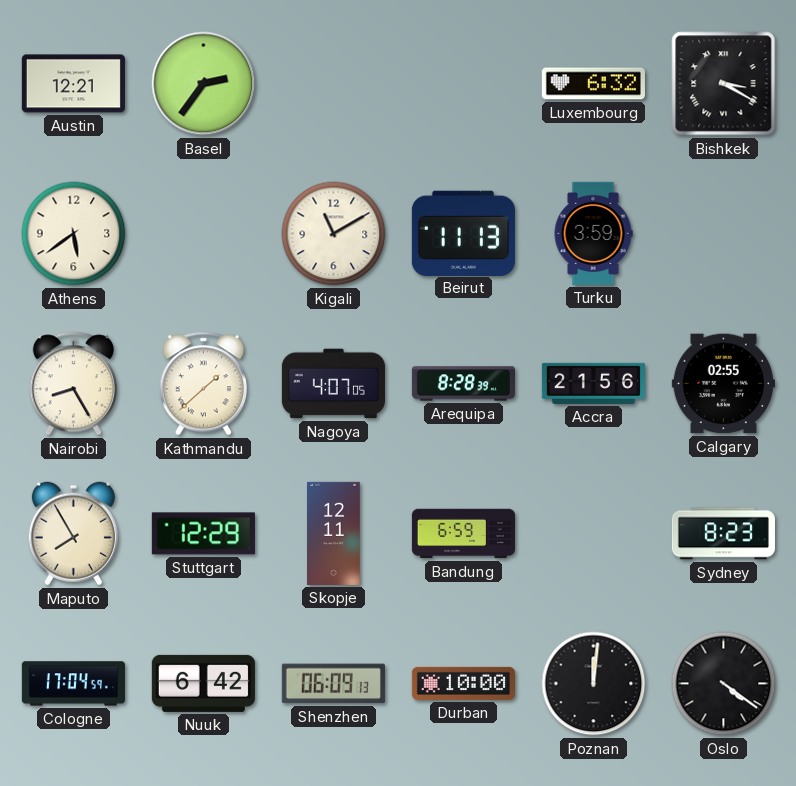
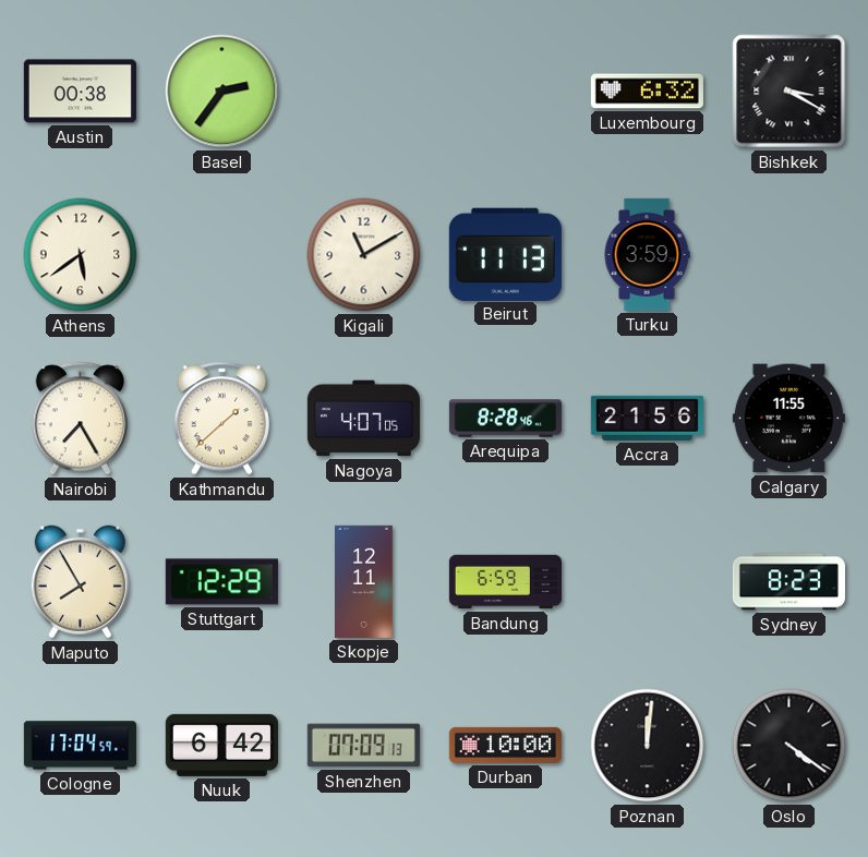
Austin: 12:21 -> 00:38 (80, 92)
Nairobi: 8:25 -> 7:25 (80, 419)
Arequipa: 8:28:39 -> 8:28:46 (505, 419)
Calgary: 02:55 -> 11:55 (788, 419)
Shenzhen: 06:09 -> 07:09 (363, 746)
